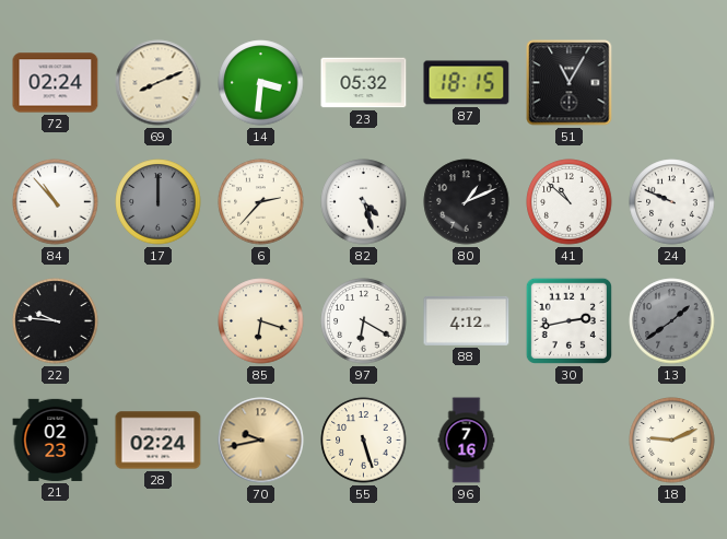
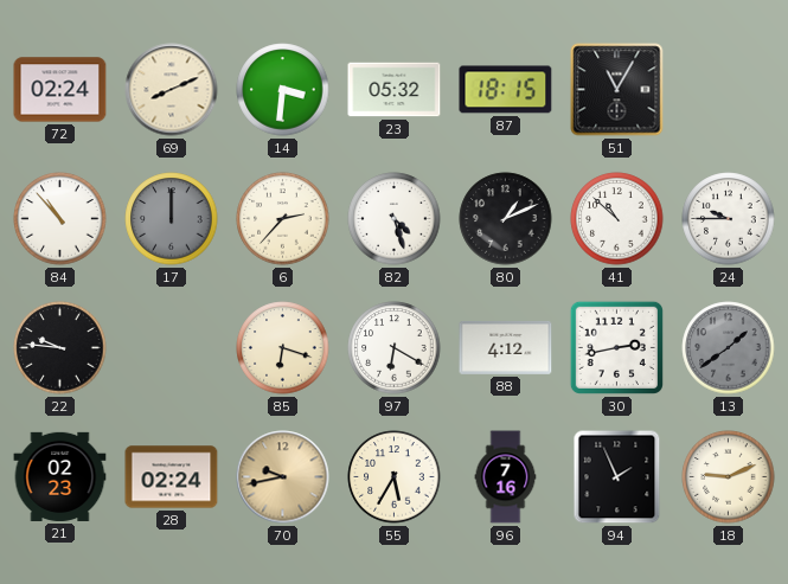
24: 9:49 -> 9:45 (729, 219)
55: 5:27 -> 5:35 (395, 477)
94: none -> 1:56 (617, 477)
